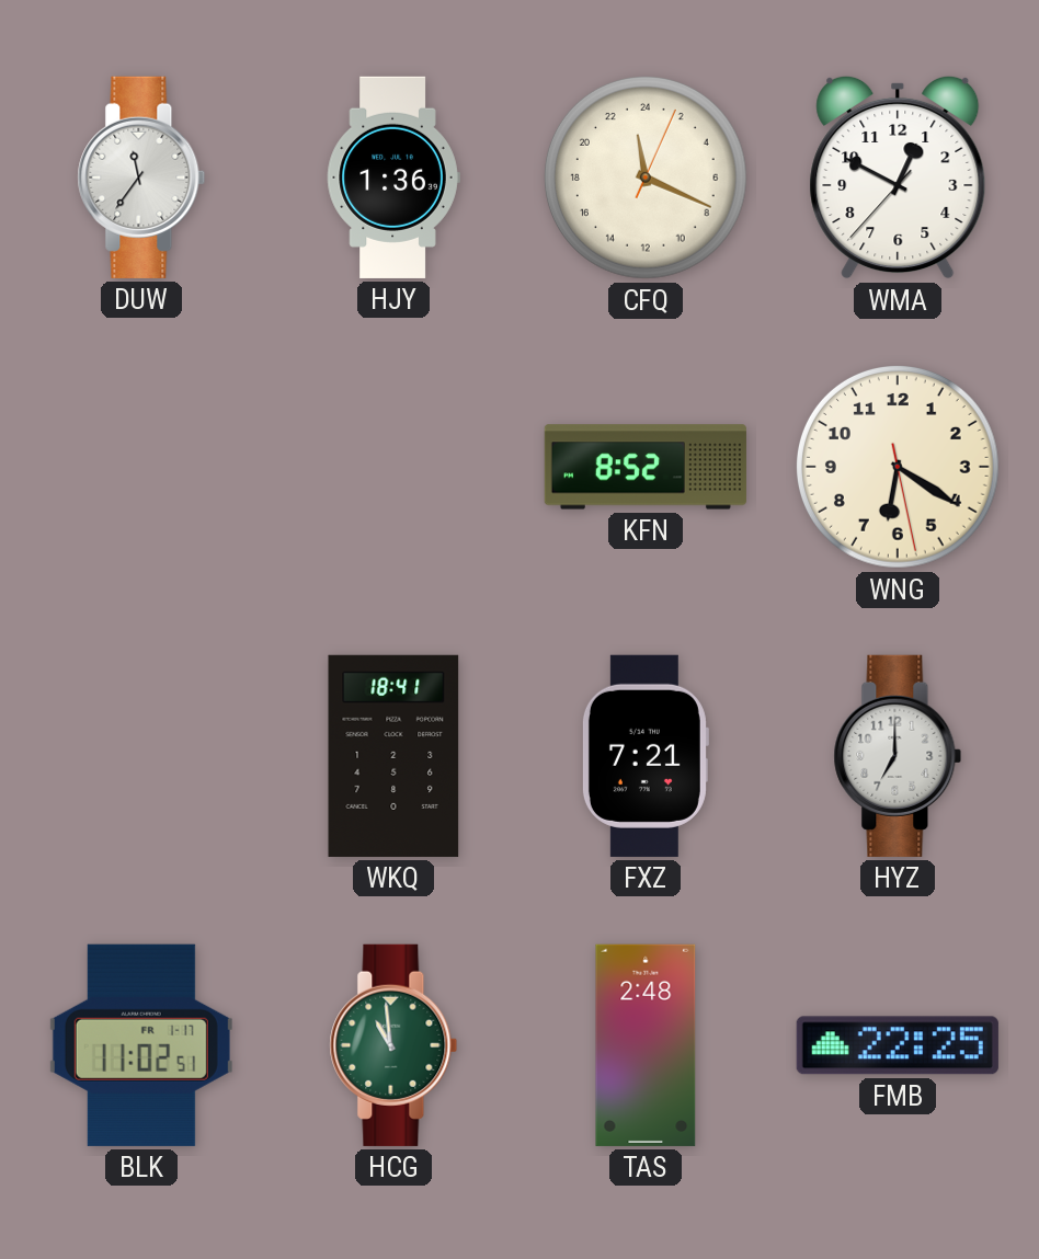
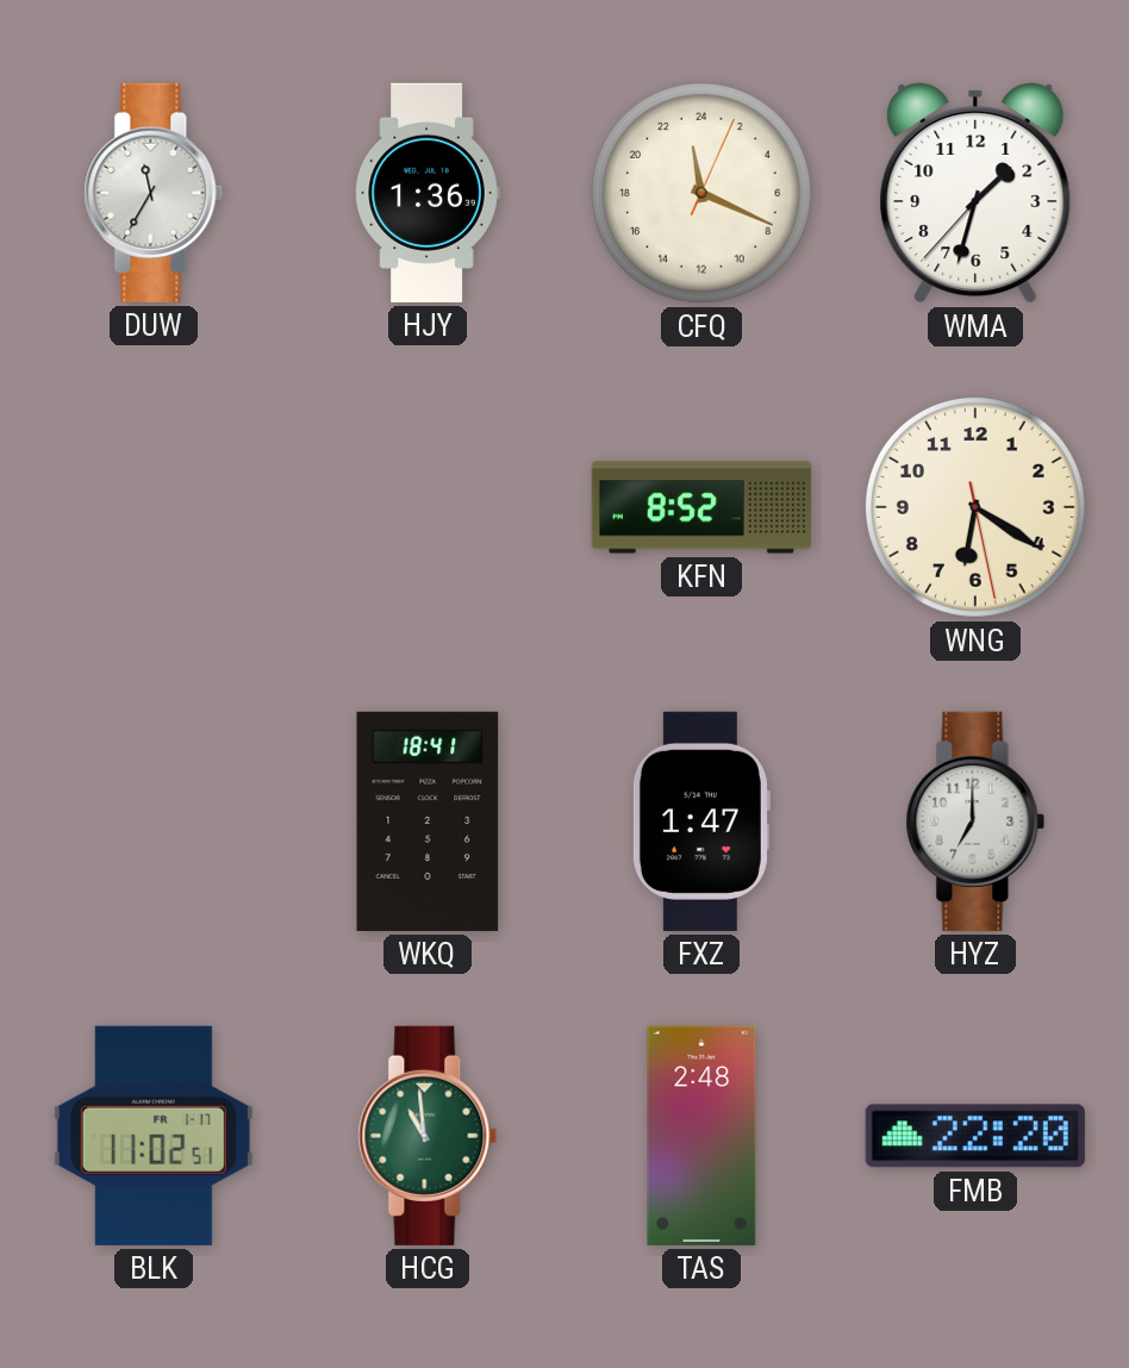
DUW: 11:36 -> 11:35 (154, 193)
WMA: 12:49 -> 1:32 (975, 193)
FXZ: 7:21 -> 1:47 (700, 822)
FMB: 22:25 -> 22:20 (975, 1136)
